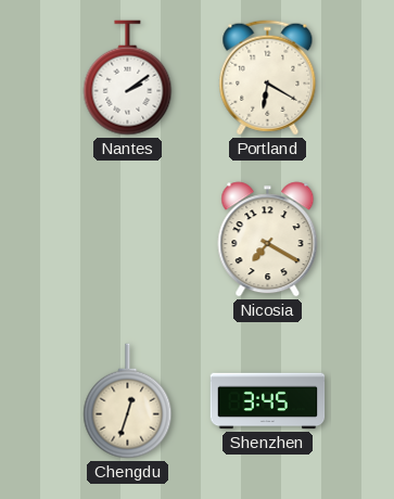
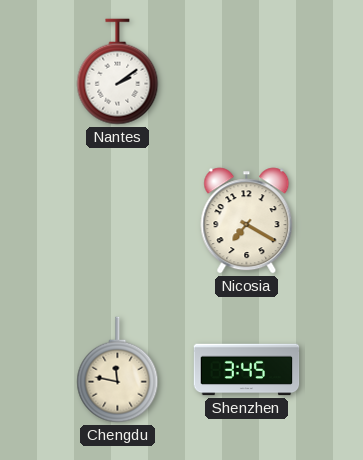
Portland: 6:20 -> none (268, 78)
Chengdu: 12:33 -> 11:47 (118, 370)
